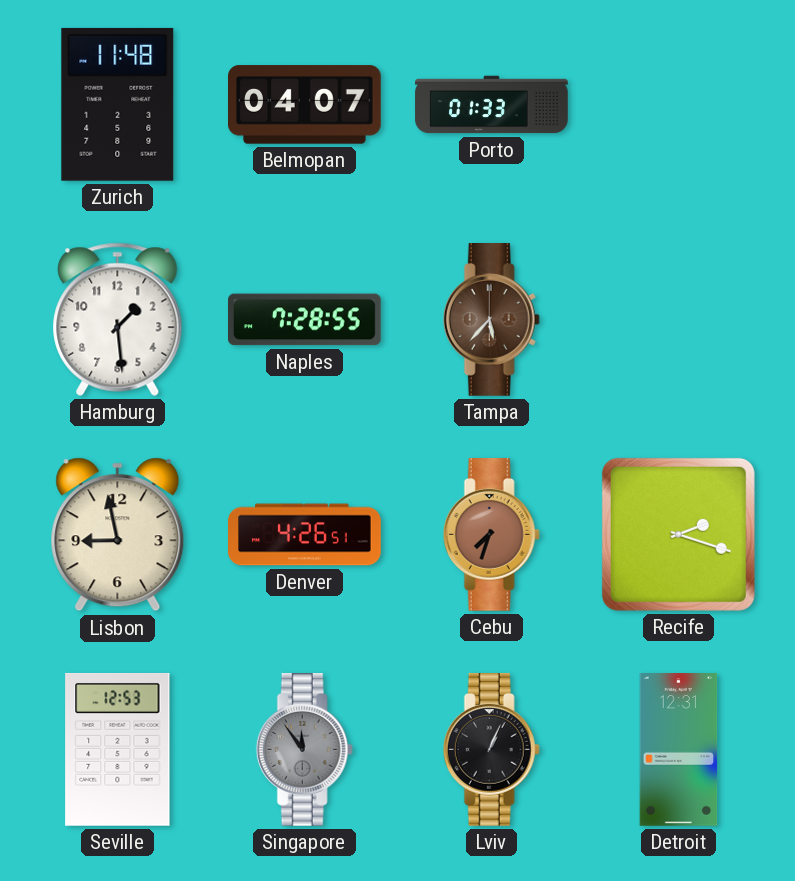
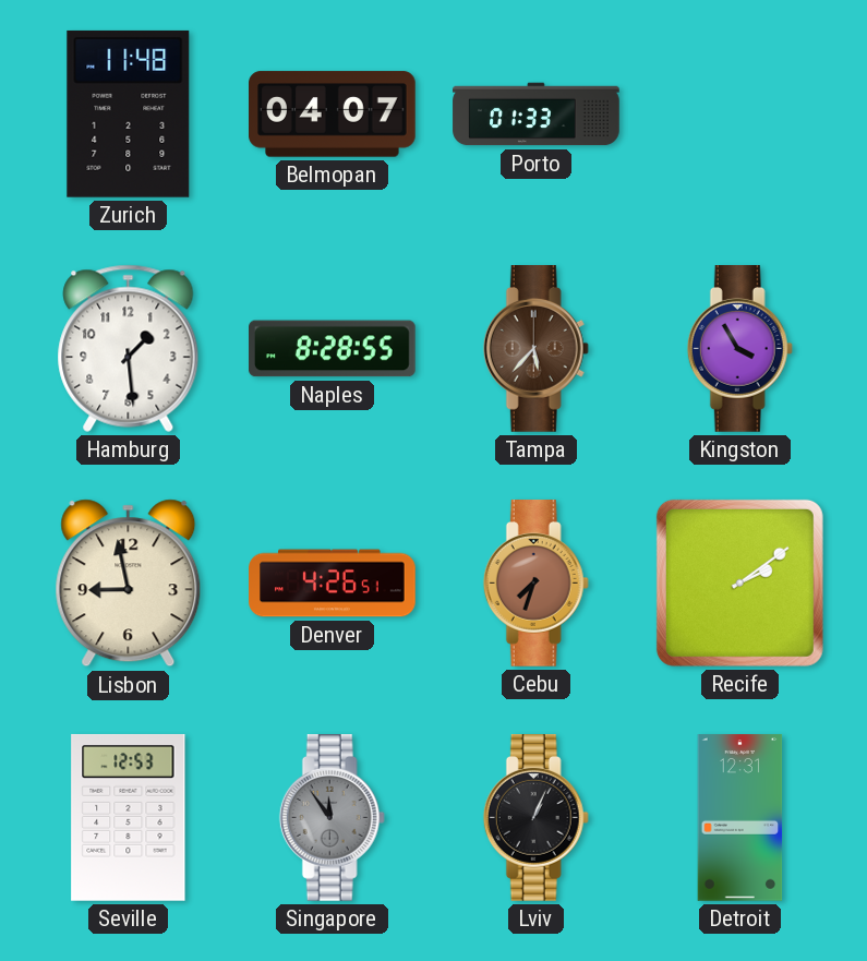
Naples: 7:28 -> 8:28 (333, 349)
Kingston: none -> 3:55 (739, 349)
Recife: 2:18 -> 2:09 (739, 582)
